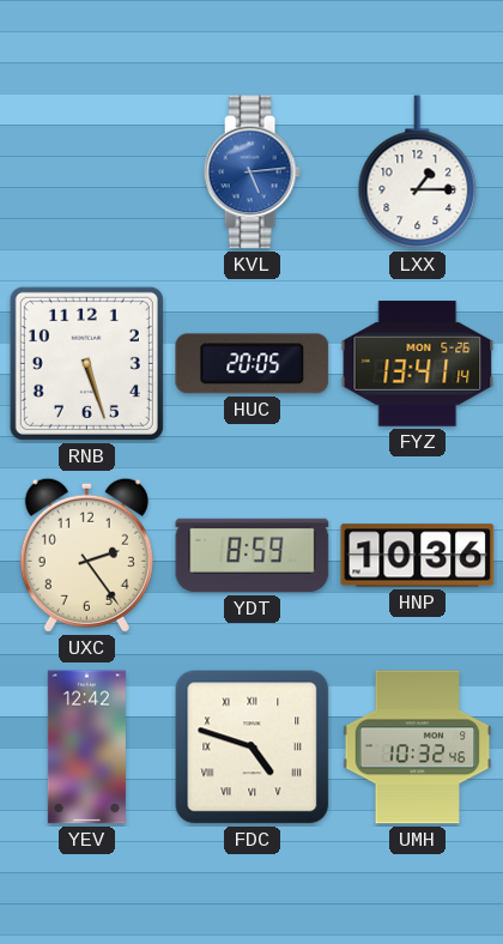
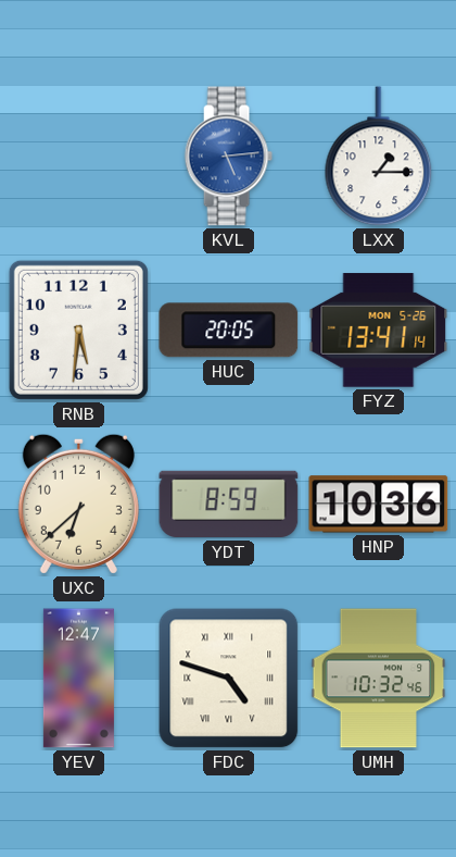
RNB: 5:27 -> 5:31 (78, 330)
UXC: 2:24 -> 6:38 (78, 504)
YEV: 12:42 -> 12:47 (78, 679)
